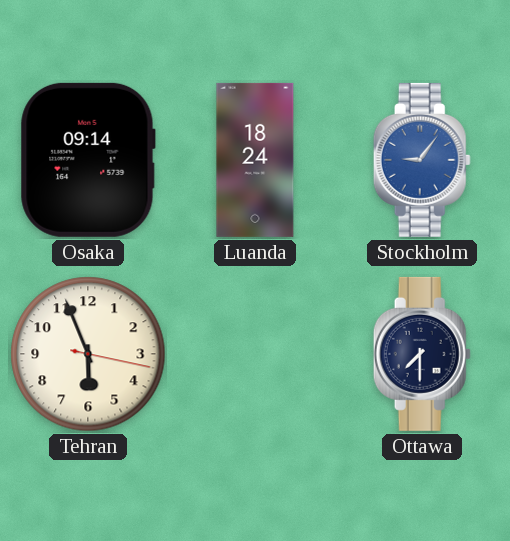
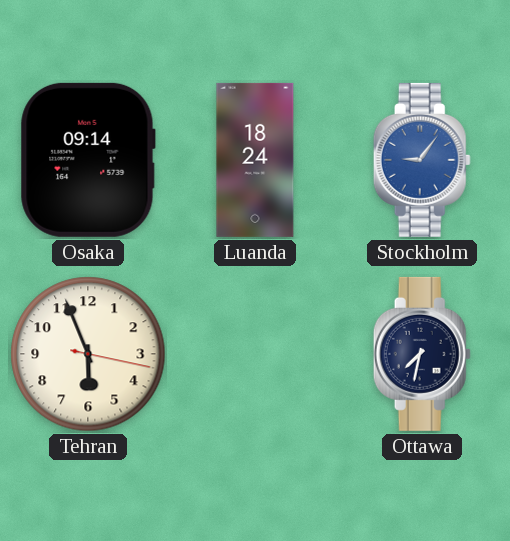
Ottawa: 7:30 -> 7:32 (422, 354)
